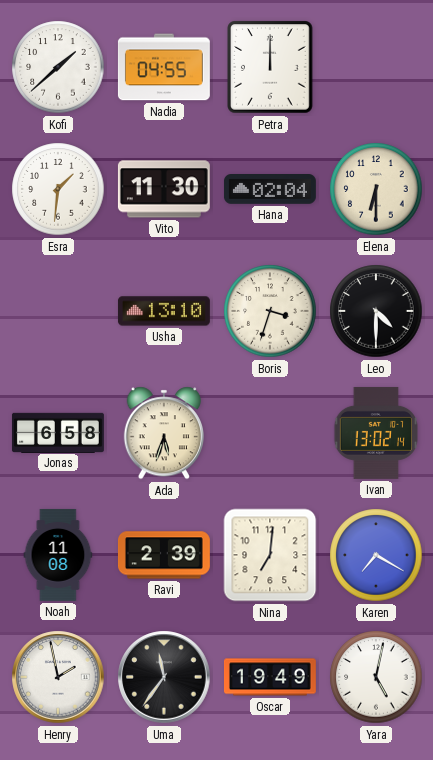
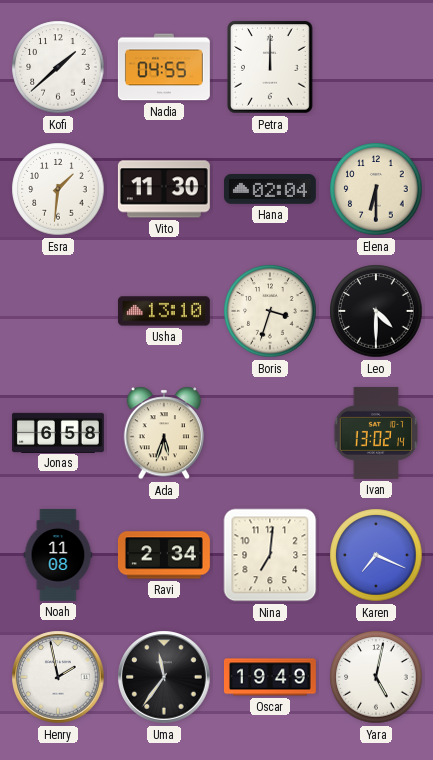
Ravi: 2:39 -> 2:34 (164, 555)
Karen: 7:20 -> 7:19 (376, 555)
